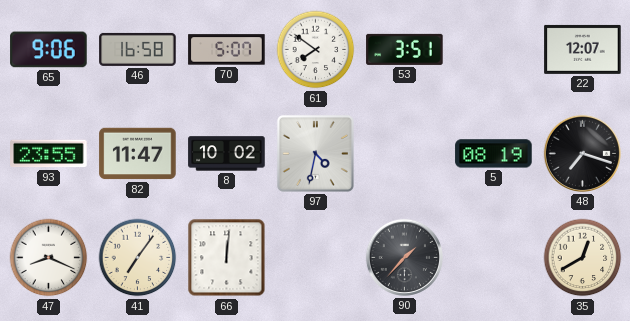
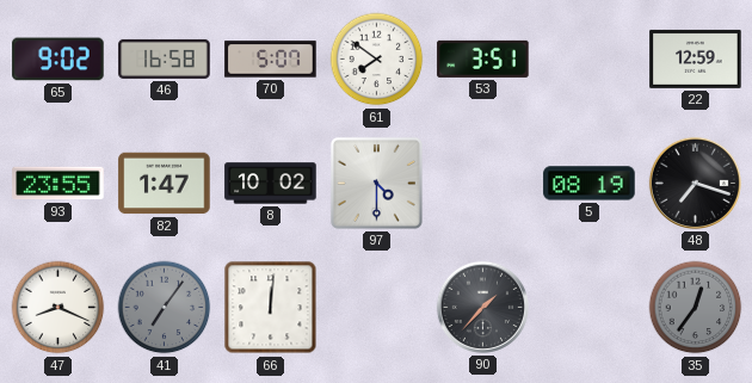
65: 9:06 -> 9:02 (58, 60)
22: 12:07 -> 12:59 (696, 58)
82: 11:47 -> 1:47 (165, 184)
97: 4:32 -> 4:30 (376, 183)
41 dial: cream -> grey (165, 308)
35: 12:40 -> 12:36 (696, 308)
35 dial: cream -> grey (696, 308)
